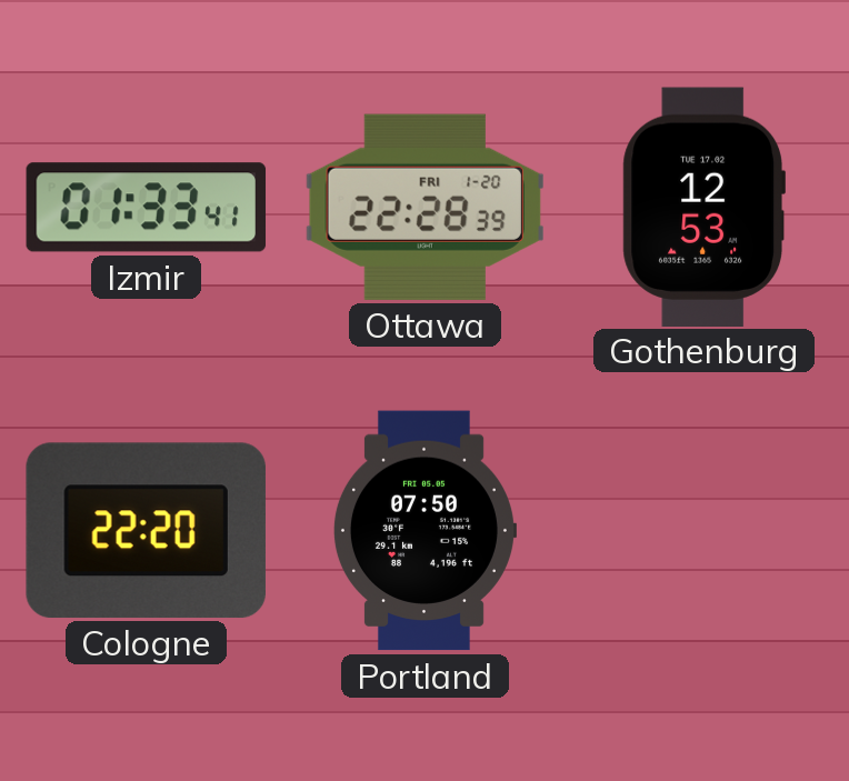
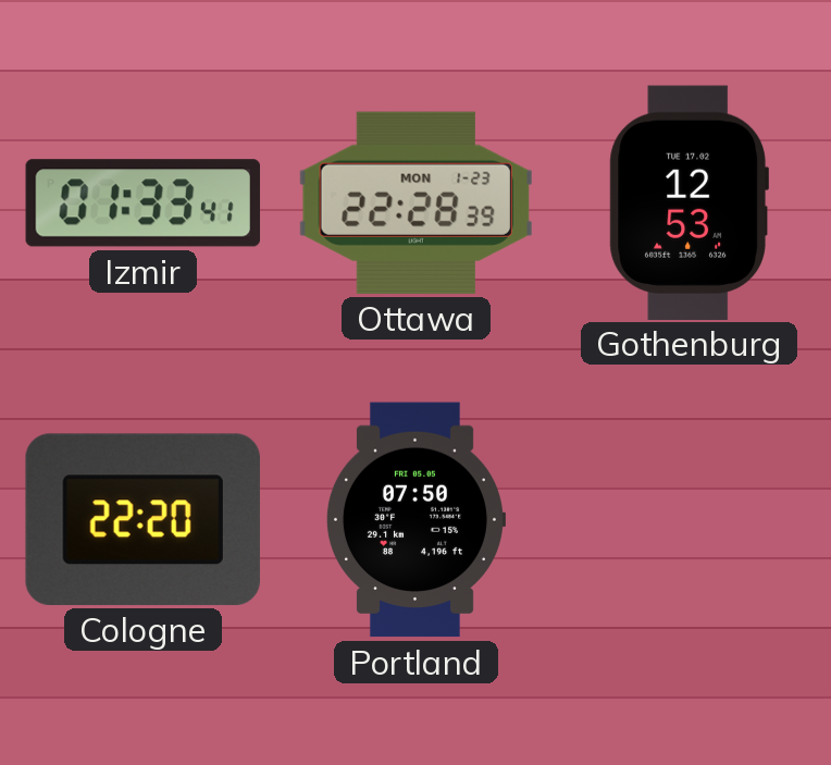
Ottawa date: FRI 1-20 -> MON 1-23 (415, 202)
